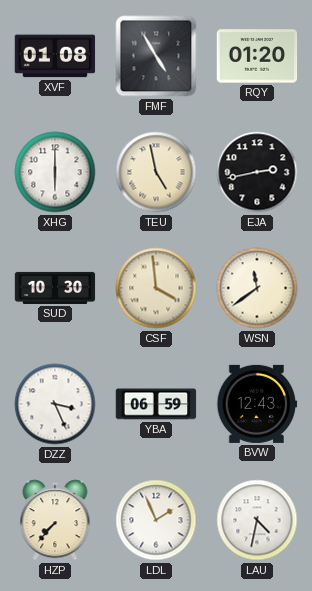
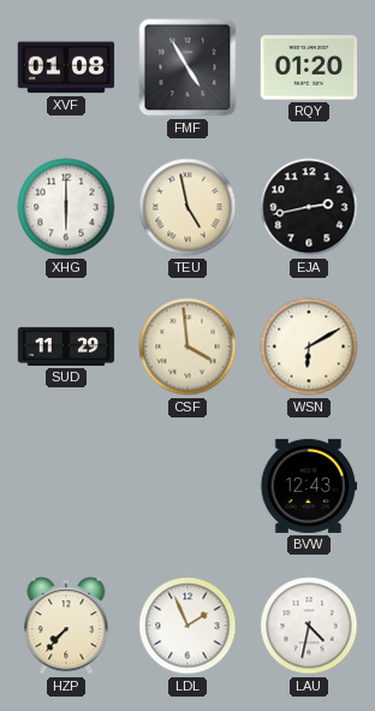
SUD: 10:30 -> 11:29 (66, 346)
WSN: 11:39 -> 6:10 (309, 346)
DZZ: 3:26 -> none (55, 404)
YBA: 06:59 -> none (156, 404)
